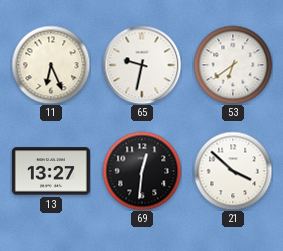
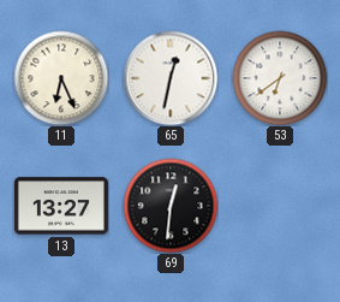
65: 9:32 -> 12:32 (171, 78)
21: 3:52 -> none (233, 171)
